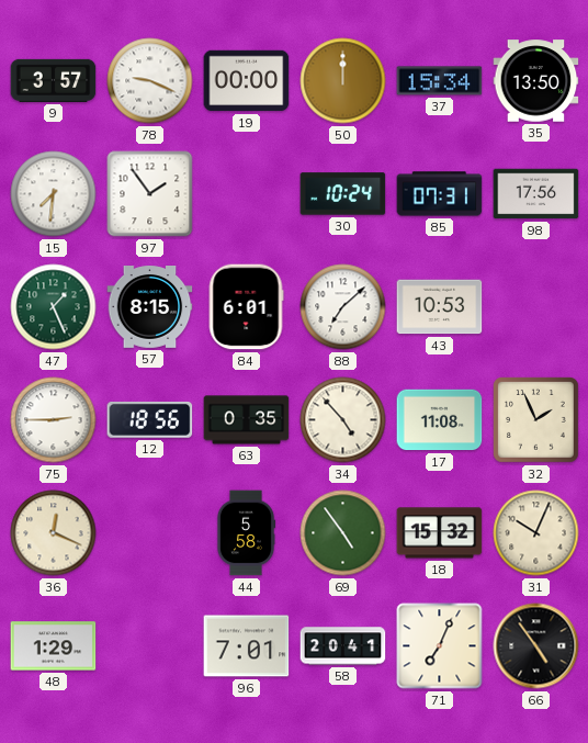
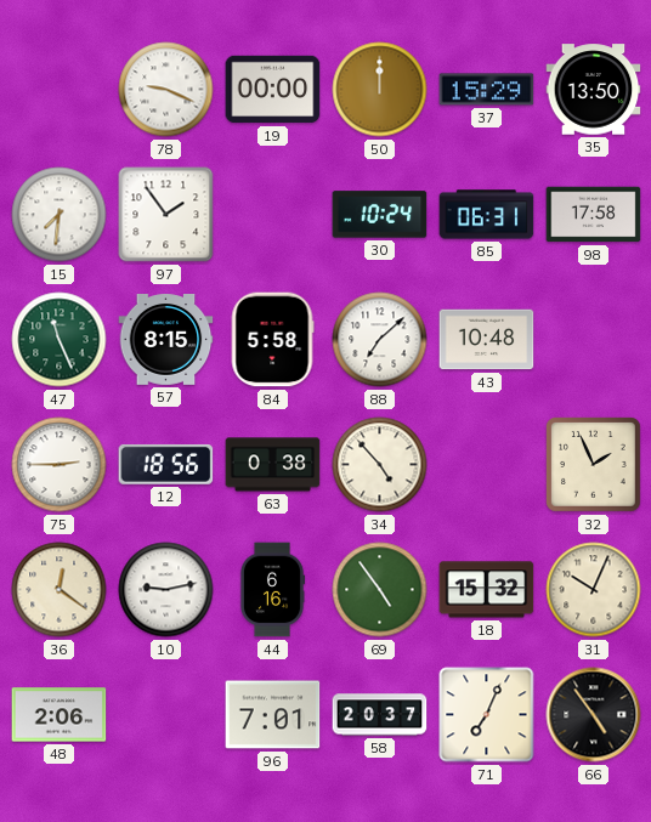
9: 3:57 -> none (54, 80)
37: 15:34 -> 15:29 (487, 90)
85: 07:31 -> 06:31 (487, 215)
98: 17:56 -> 17:58 (594, 215)
47: 1:26 -> 11:26 (60, 340)
84: 6:01 -> 5:58 (272, 340)
43: 10:53 -> 10:48 (487, 340)
63: 0:35 -> 0:38 (273, 465)
17: 11:08 -> none (440, 420)
36: 12:19 -> 12:21 (60, 590)
10: none -> 9:13 (166, 590)
44: 5:58 -> 6:16 (272, 590)
48: 1:29 -> 2:06 (60, 715)
58: 20:41 -> 20:37 (380, 715)
